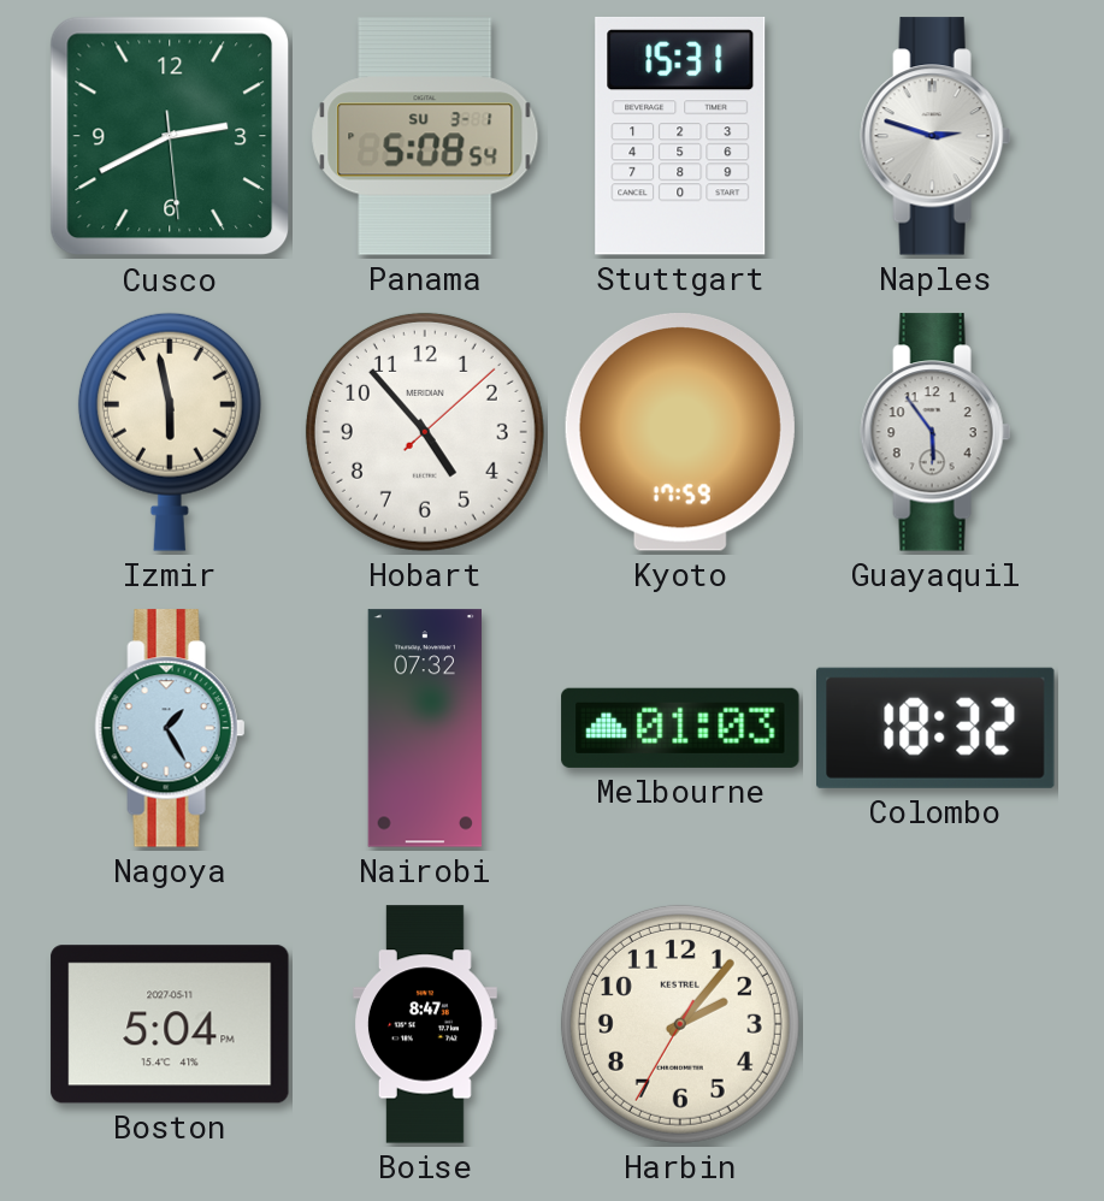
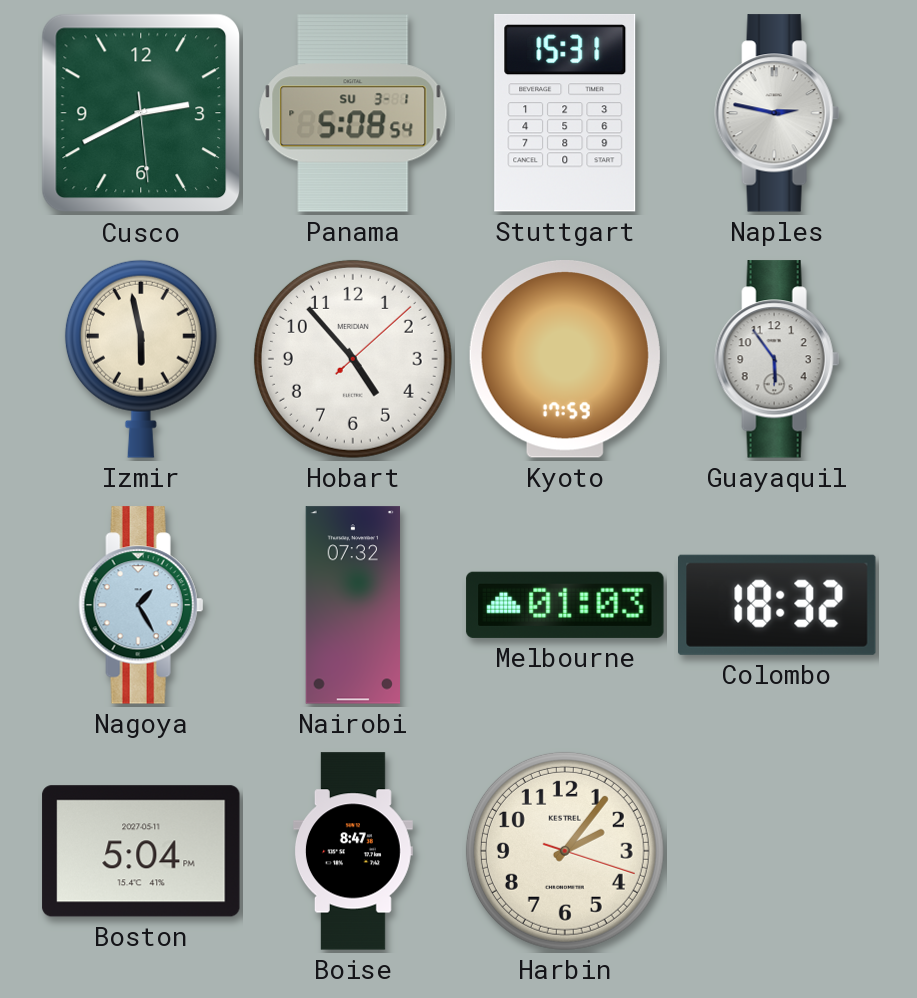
Naples: 2:48 -> 2:47 (777, 113)
Harbin: 2:06:35 -> 2:06:18 (565, 851)
